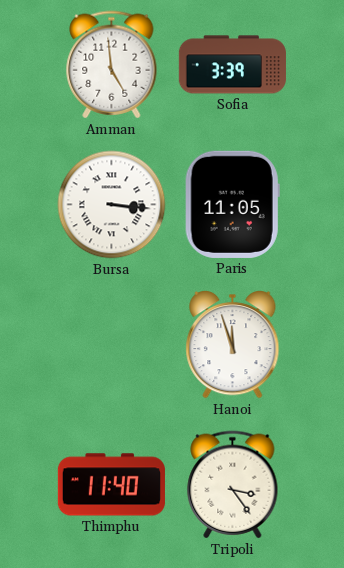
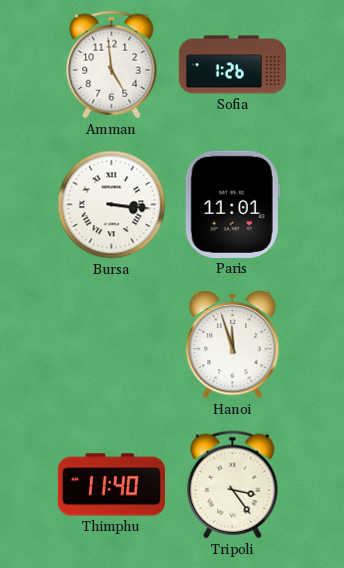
Sofia: 3:39 -> 1:26 (232, 65)
Paris: 11:05 -> 11:01 (232, 204)
